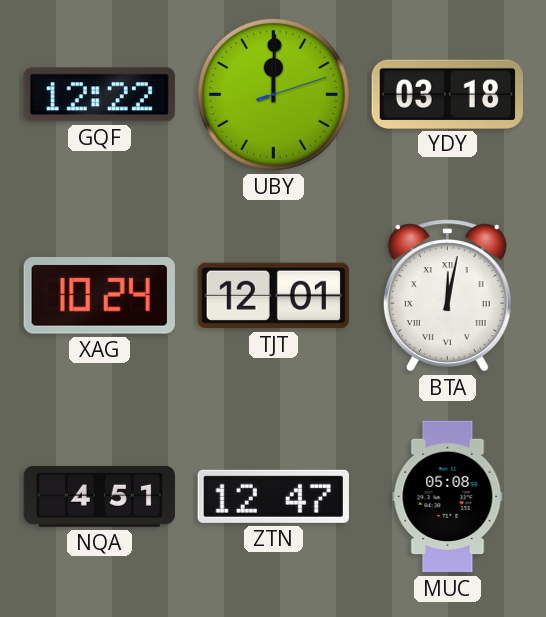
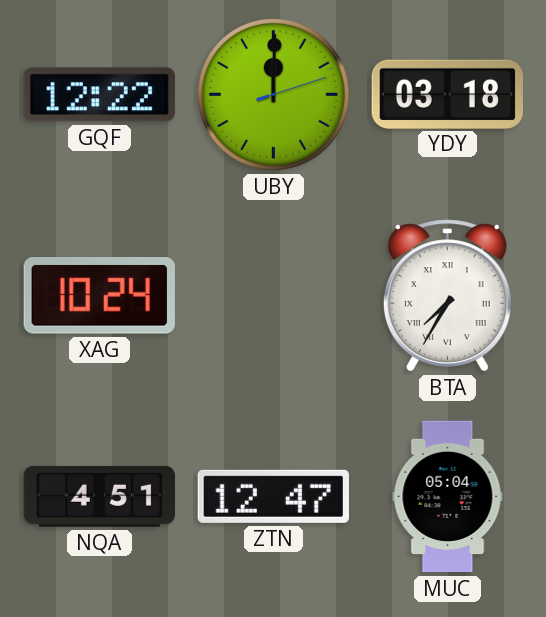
TJT: 12:01 -> none (273, 296)
BTA: 12:02 -> 7:35 (447, 296)
MUC: 05:08 -> 05:04 (448, 497)
